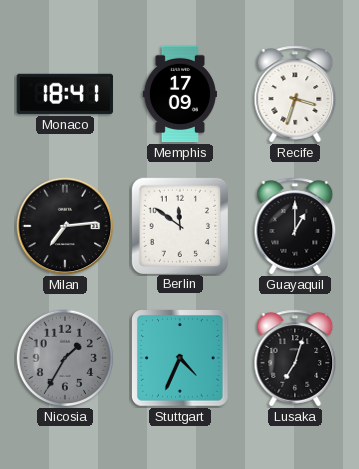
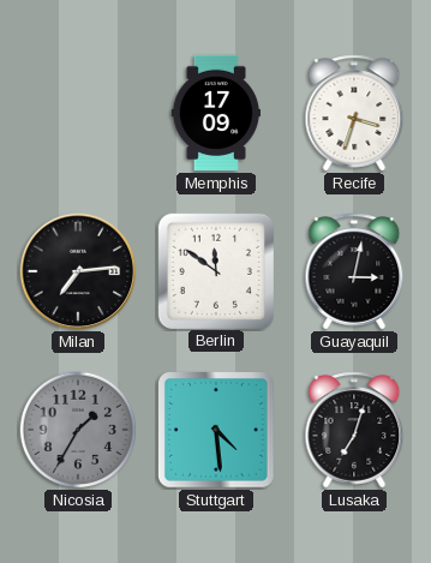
Monaco: 18:41 -> none (65, 94)
Guayaquil: 1:00 -> 3:02 (354, 271)
Stuttgart: 4:34 -> 4:29 (217, 431)
